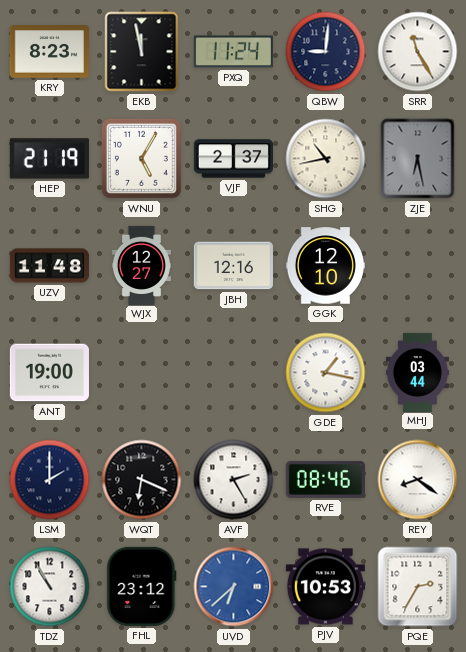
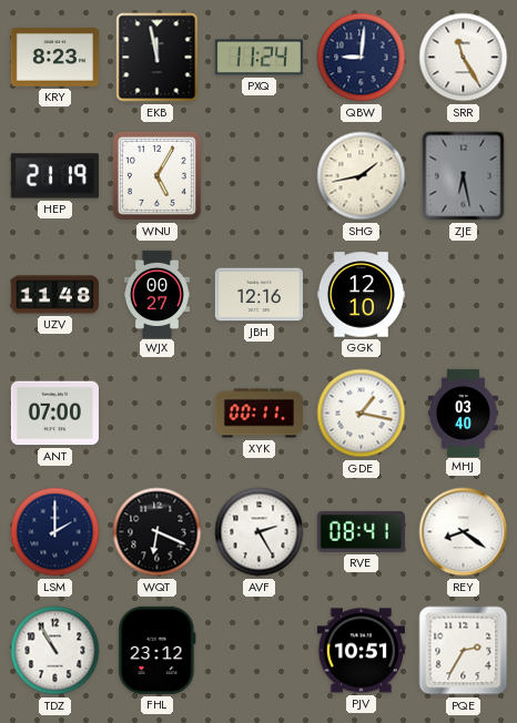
VJF: 2:37 -> none (233, 159)
SHG: 10:43 -> 1:43 (362, 176)
WJX: 12:27 -> 00:27 (156, 294)
ANT: 19:00 -> 07:00 (54, 414)
XYK: none -> 00:11 (258, 414)
MHJ: 03:44 -> 03:40 (463, 413)
RVE: 08:46 -> 08:41 (361, 531)
UVD: 6:38 -> none (234, 587)
PJV: 10:53 -> 10:51 (361, 651)
